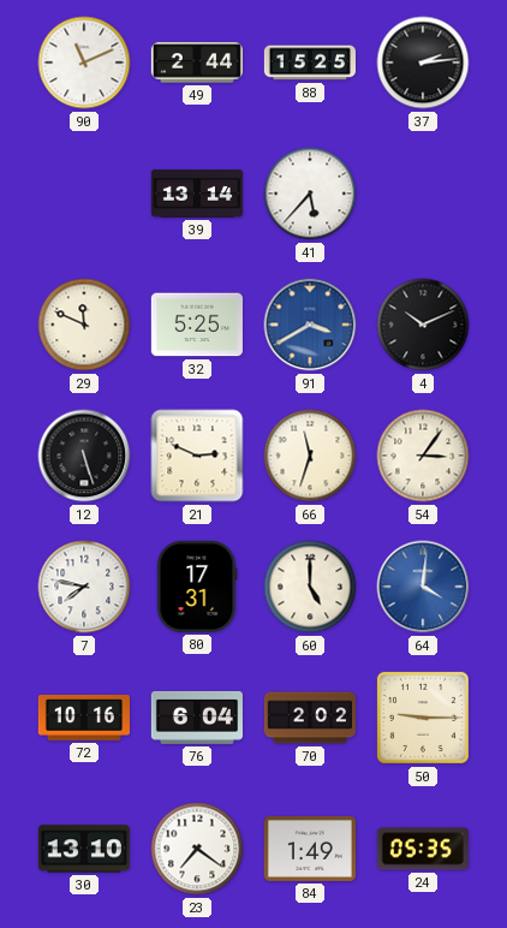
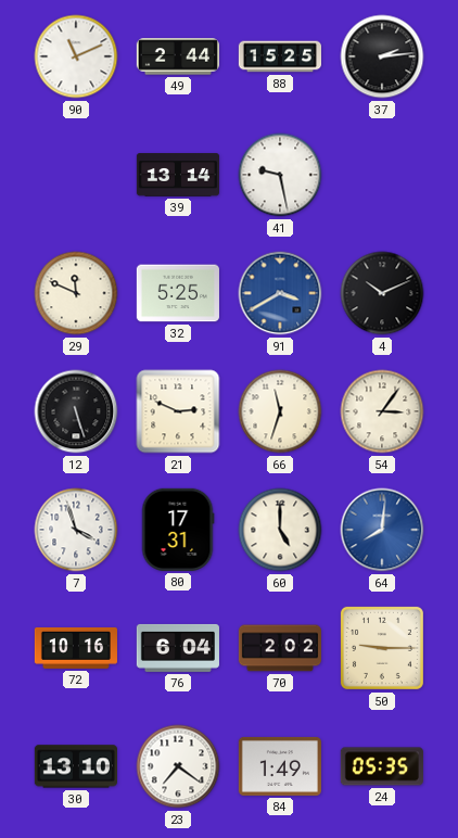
41: 5:37 -> 9:28 (280, 175)
7: 7:47 -> 3:57 (76, 530)
64: 4:01 -> 8:01 (382, 530)
